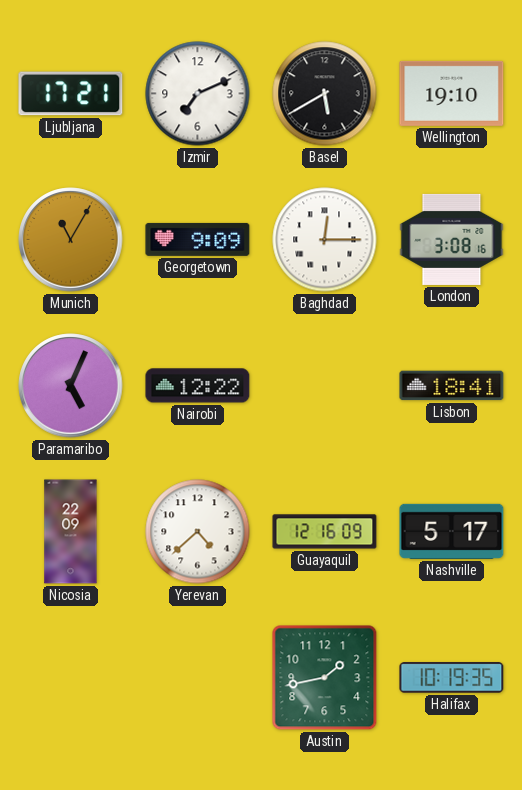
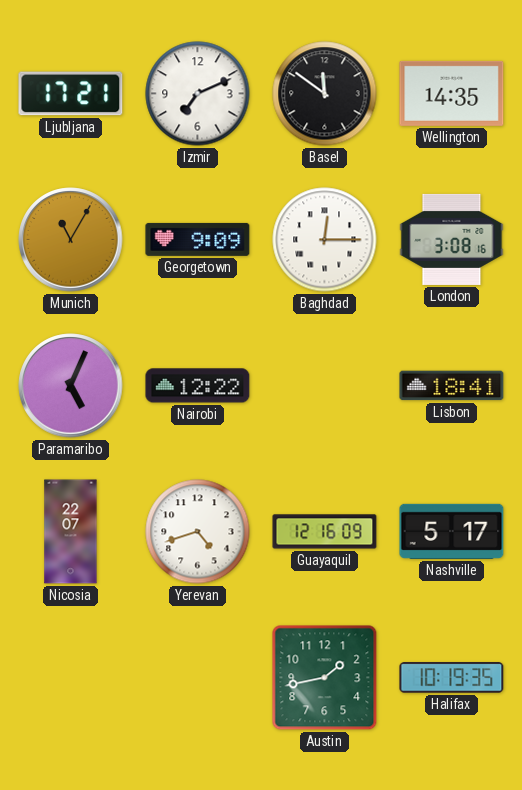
Basel: 5:40 -> 11:51 (325, 94)
Wellington: 19:10 -> 14:35 (452, 93)
Nicosia: 22:09 -> 22:07 (71, 532)
Yerevan: 4:38 -> 4:42 (198, 532)
